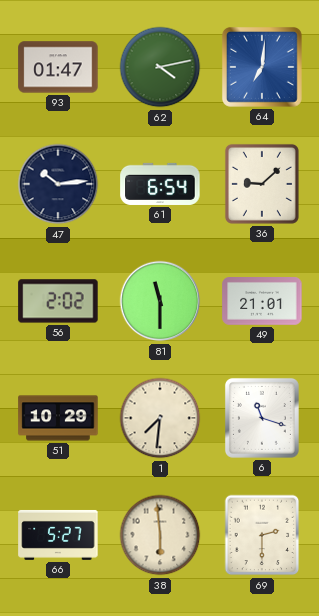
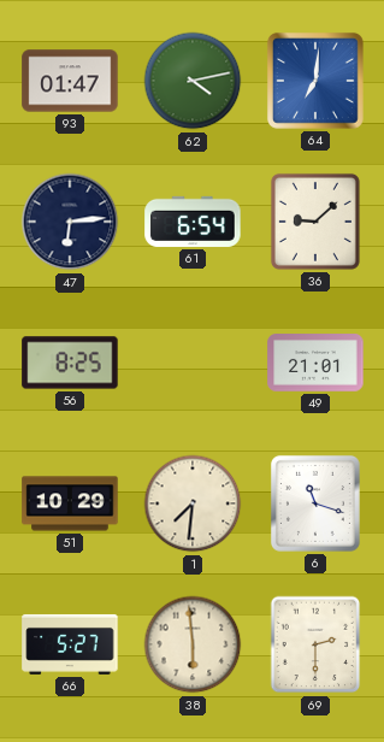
47: 10:14 -> 6:14 (70, 222)
56: 2:02 -> 8:25 (70, 363)
81: 11:30 -> none (160, 301)
